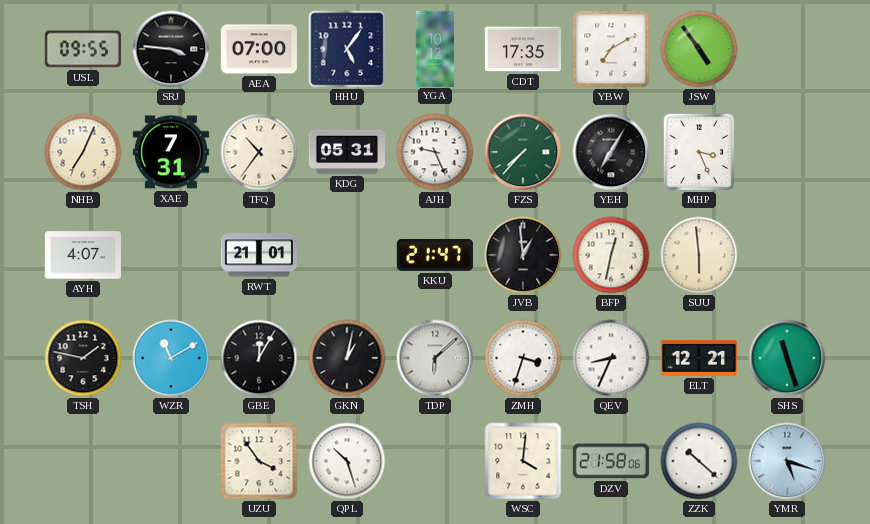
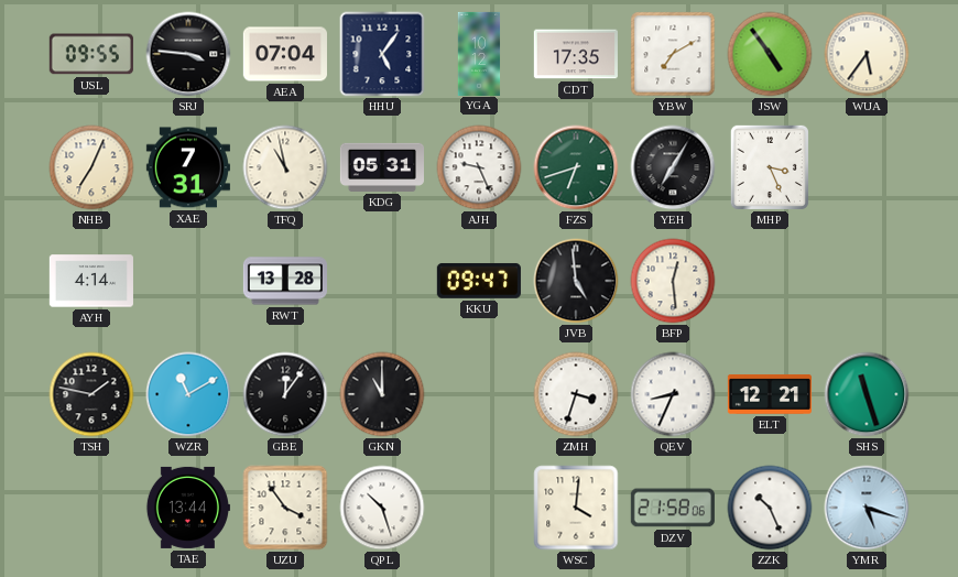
AEA: 07:00 -> 07:04 (285, 54)
WUA: none -> 5:36 (867, 54)
TFQ: 10:36 -> 10:58 (285, 167)
FZS: 7:37 -> 6:42 (576, 167)
AYH: 4:07 -> 4:14 (91, 281)
RWT: 21:01 -> 13:28 (284, 281)
KKU: 21:47 -> 09:47 (479, 281)
JVB: 12:59 -> 4:59 (576, 281)
BFP: 12:32 -> 12:29 (673, 281)
SUU: 5:59 -> none (699, 255)
GBE: 12:05 -> 12:06 (285, 394)
GKN: 1:02 -> 11:00 (382, 394)
TDP: 6:08 -> none (435, 358)
TAE: none -> 13:44 (187, 508)
ZZK: 10:22 -> 10:26 (770, 508)
